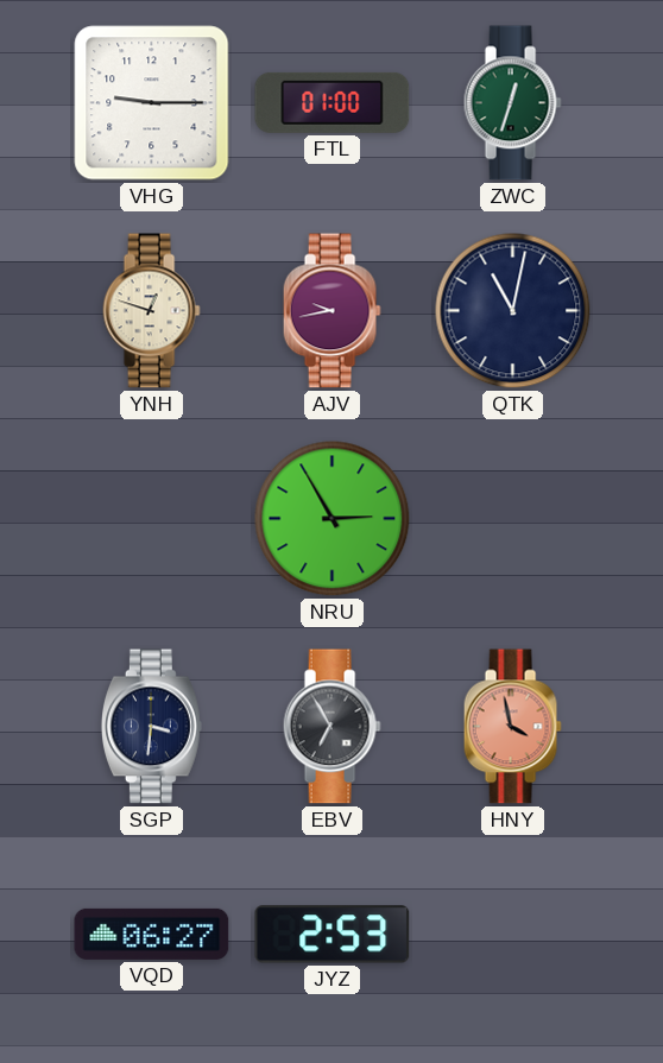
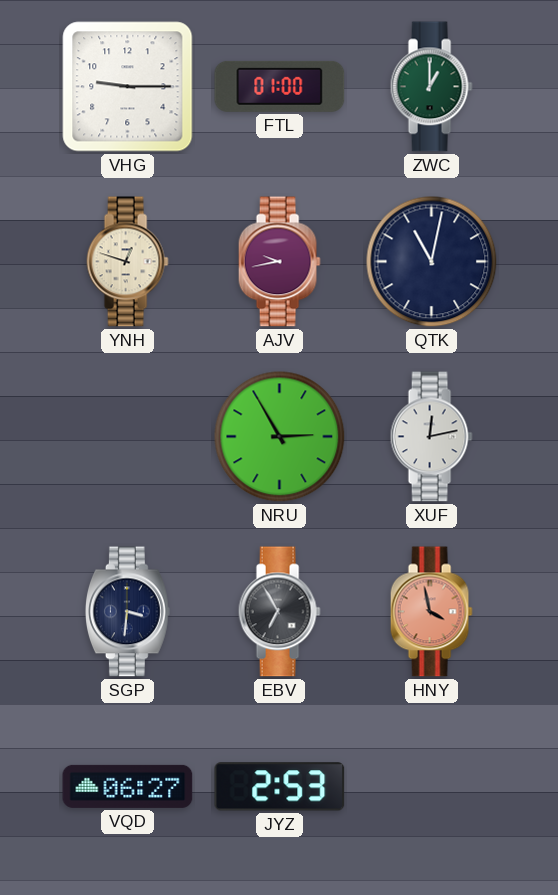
ZWC: 12:33 -> 1:00 (431, 87)
XUF: none -> 12:13 (431, 437)
